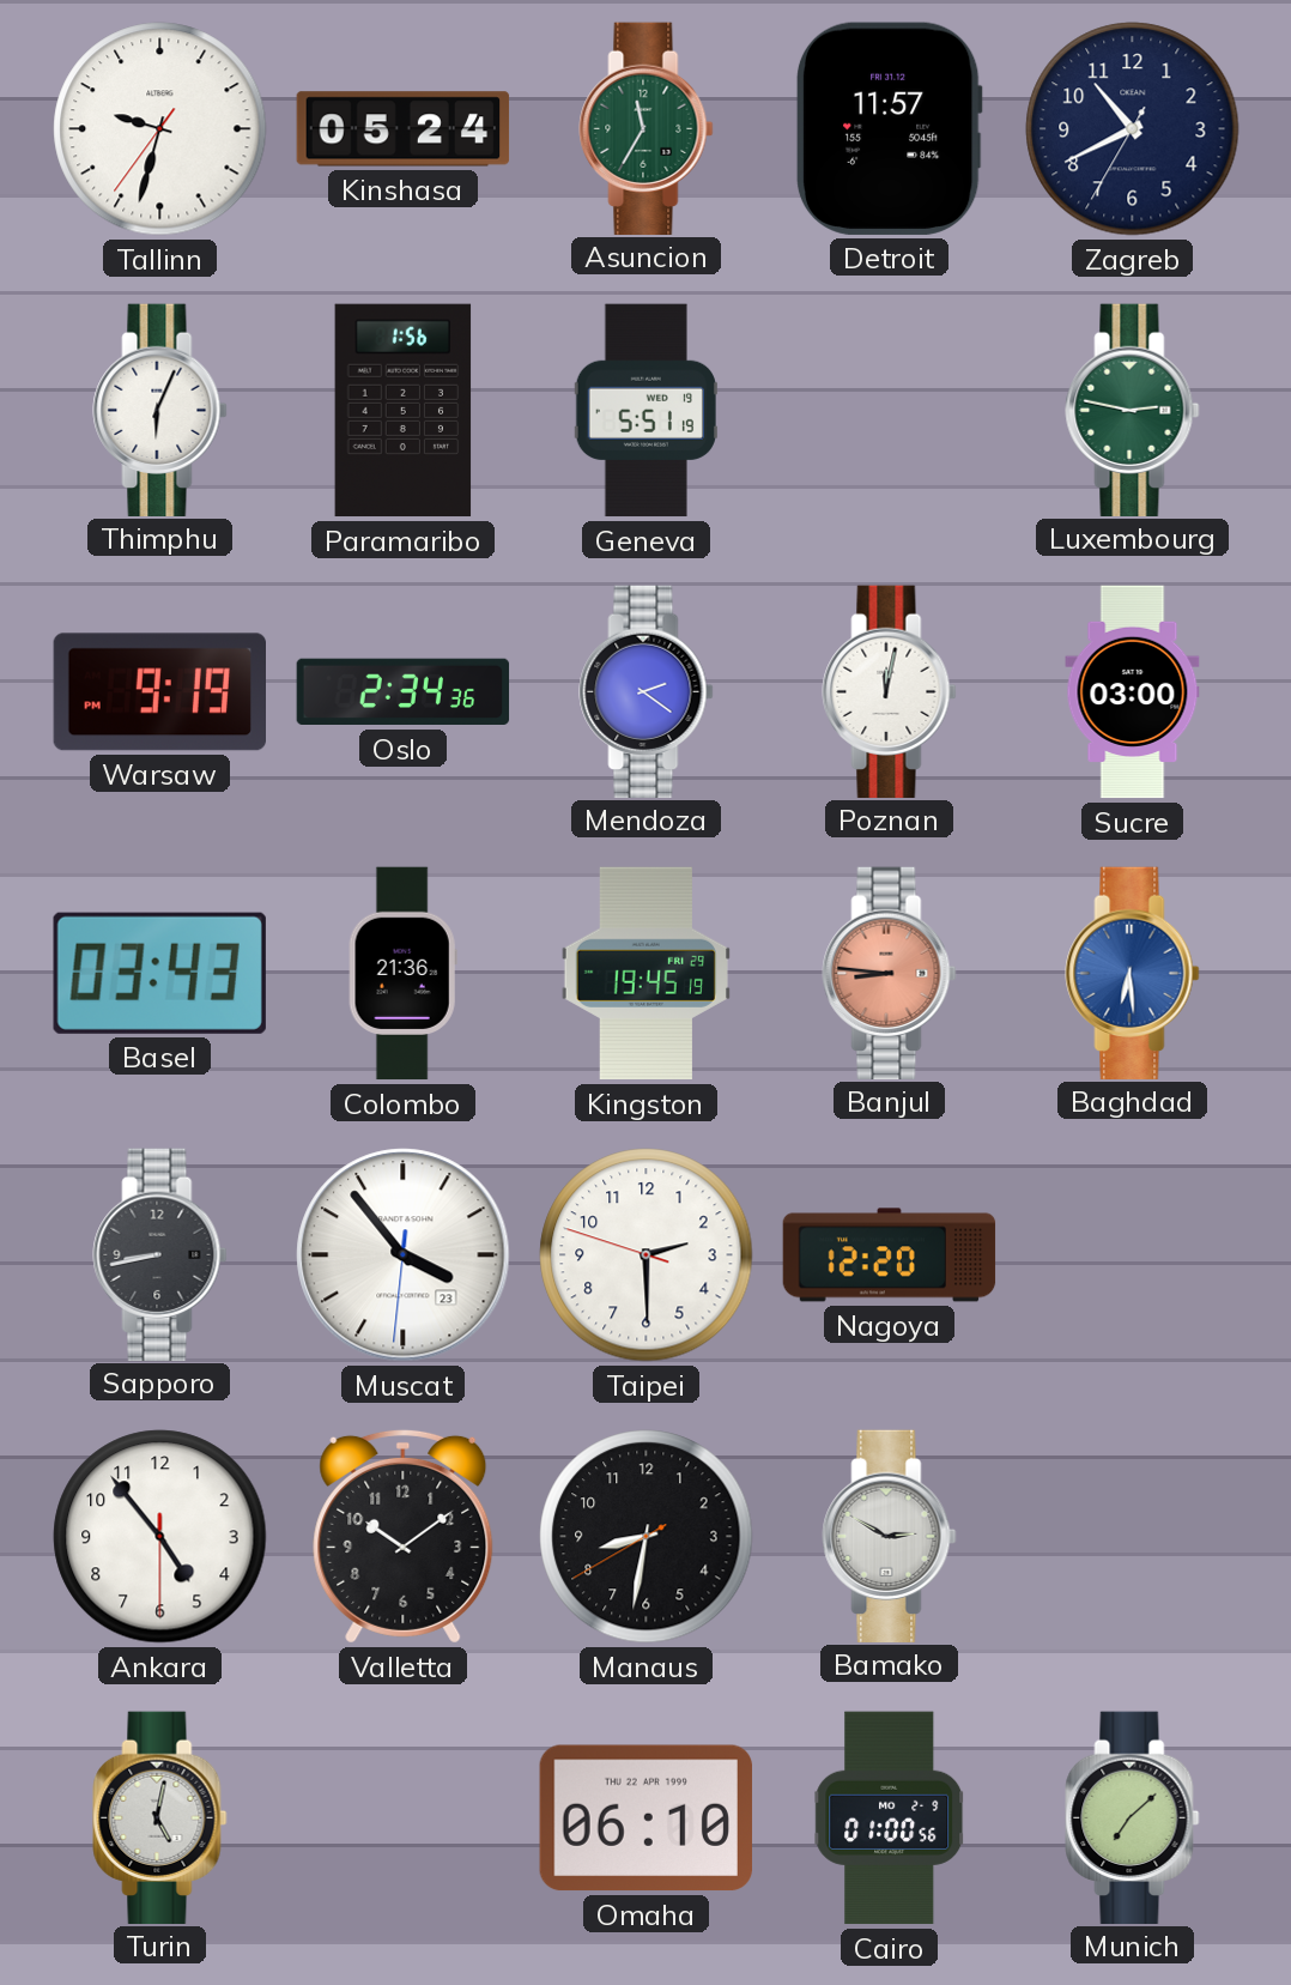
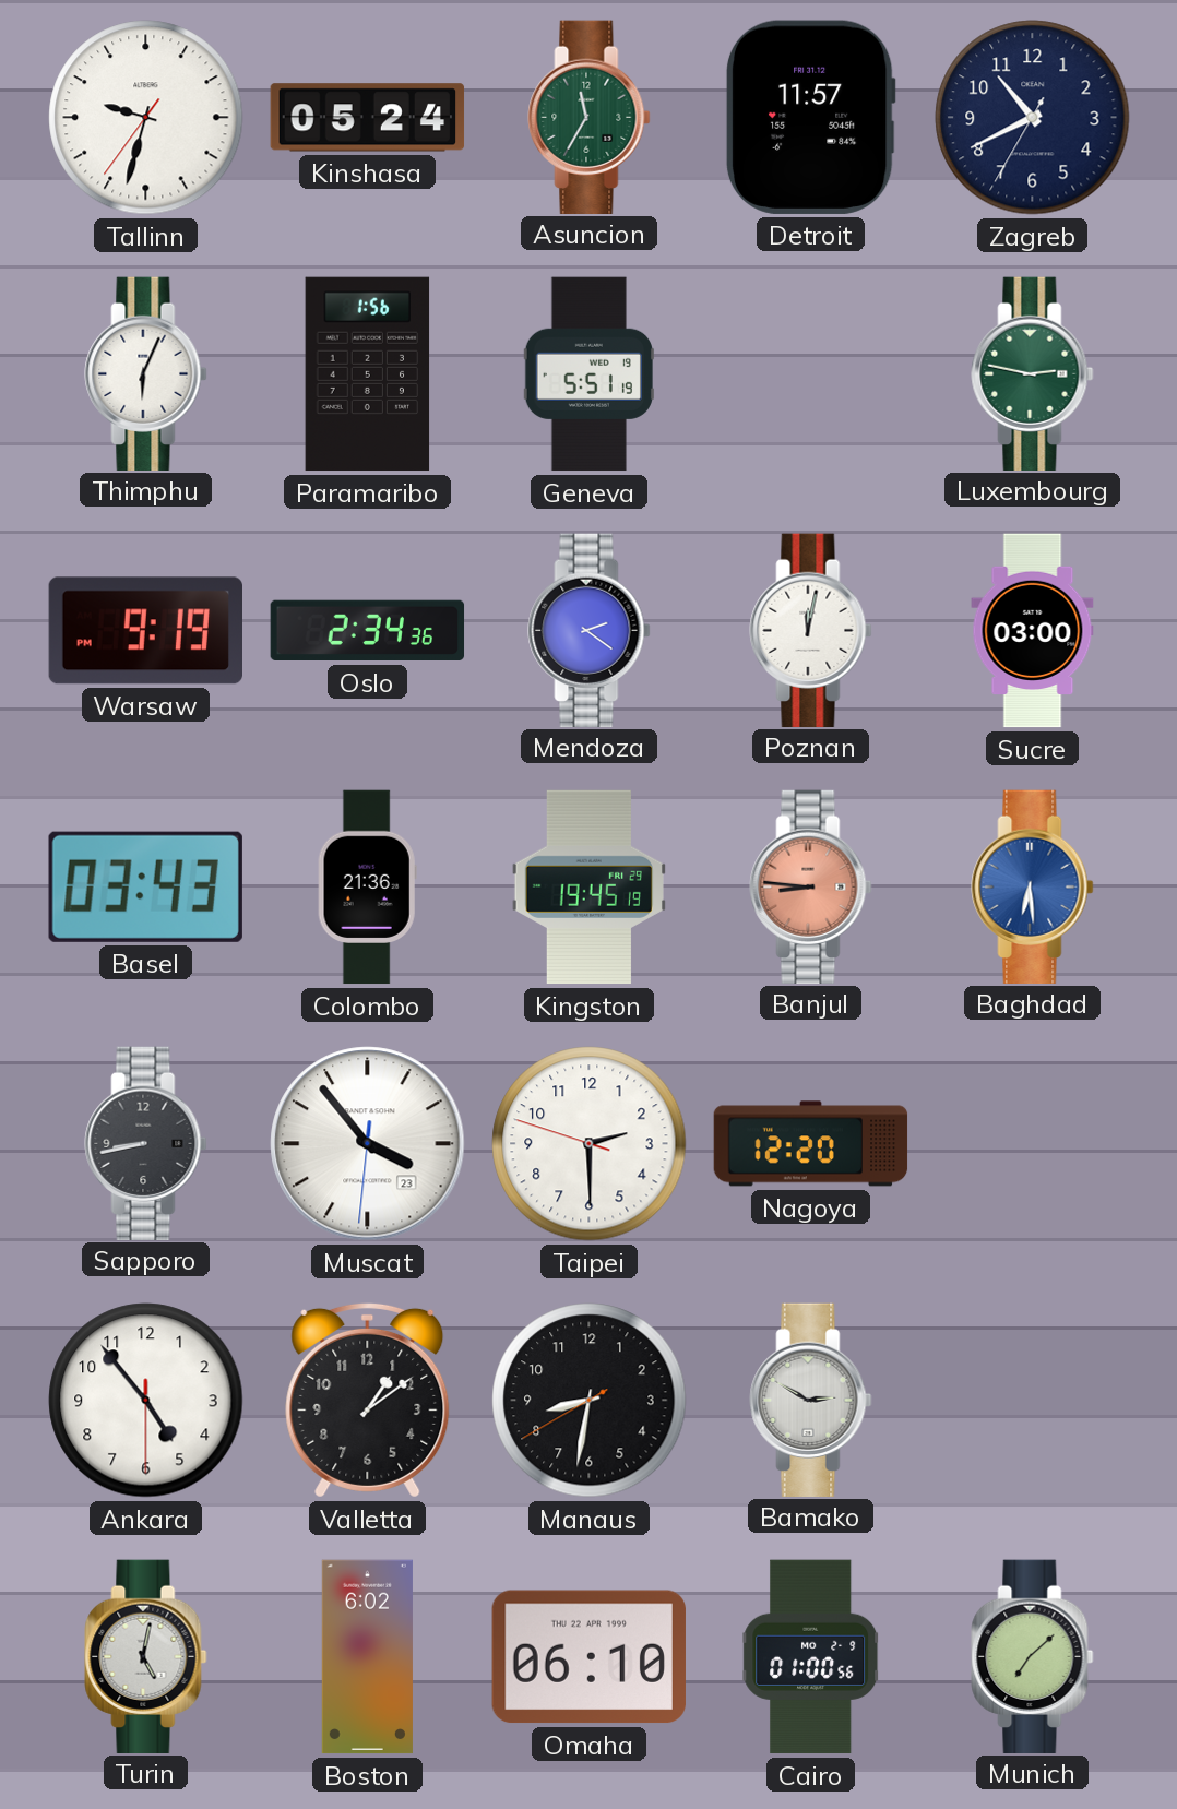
Valletta: 10:09 -> 1:09 (368, 1400)
Boston: none -> 6:02 (367, 1657)
